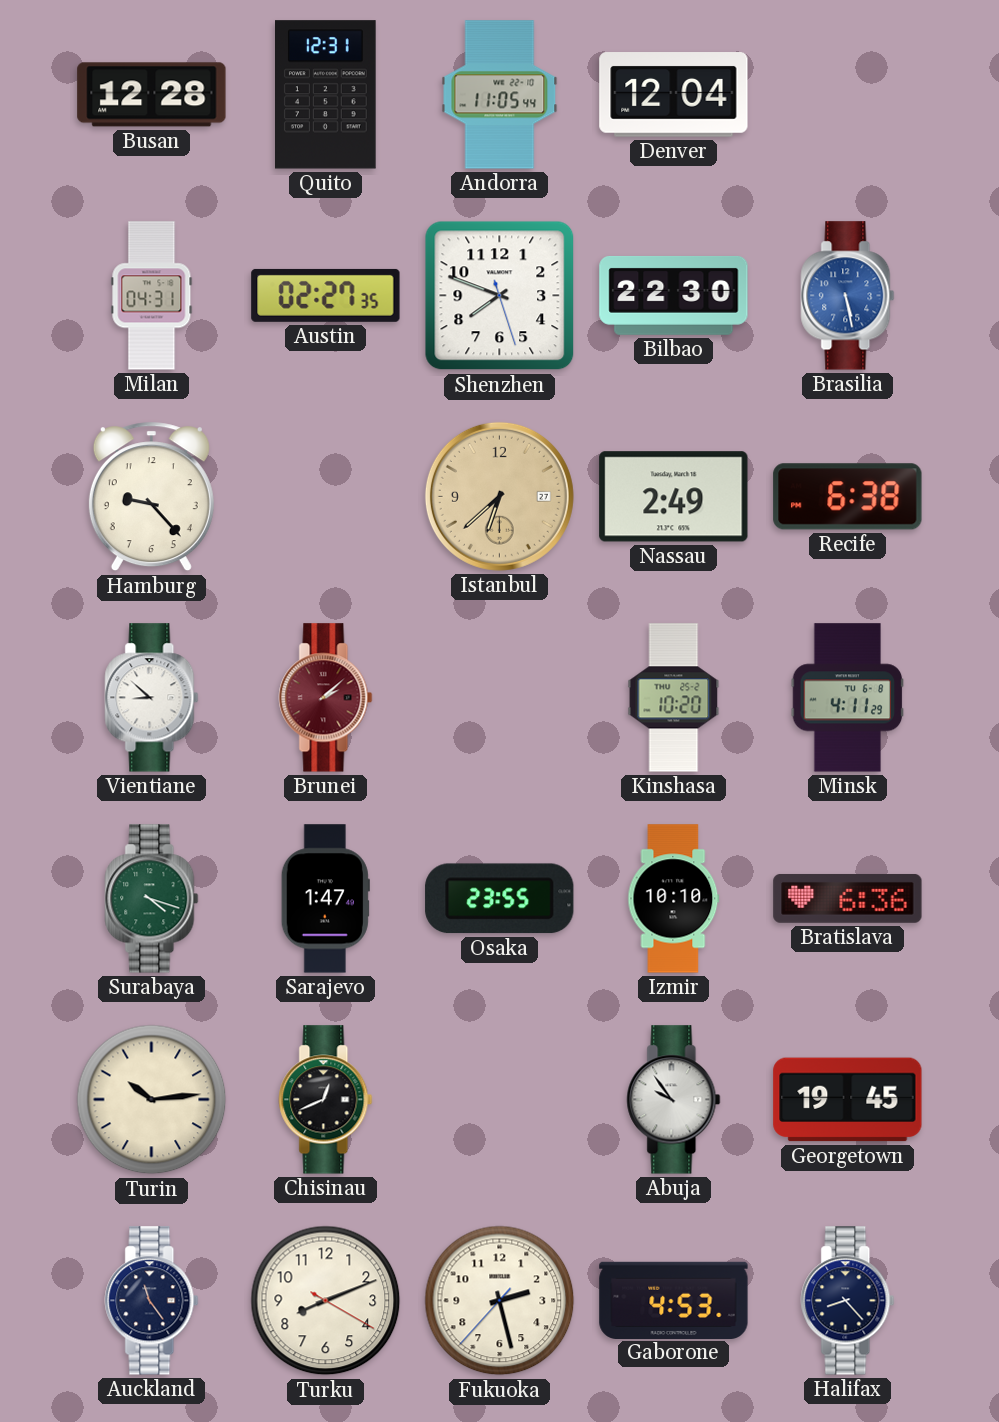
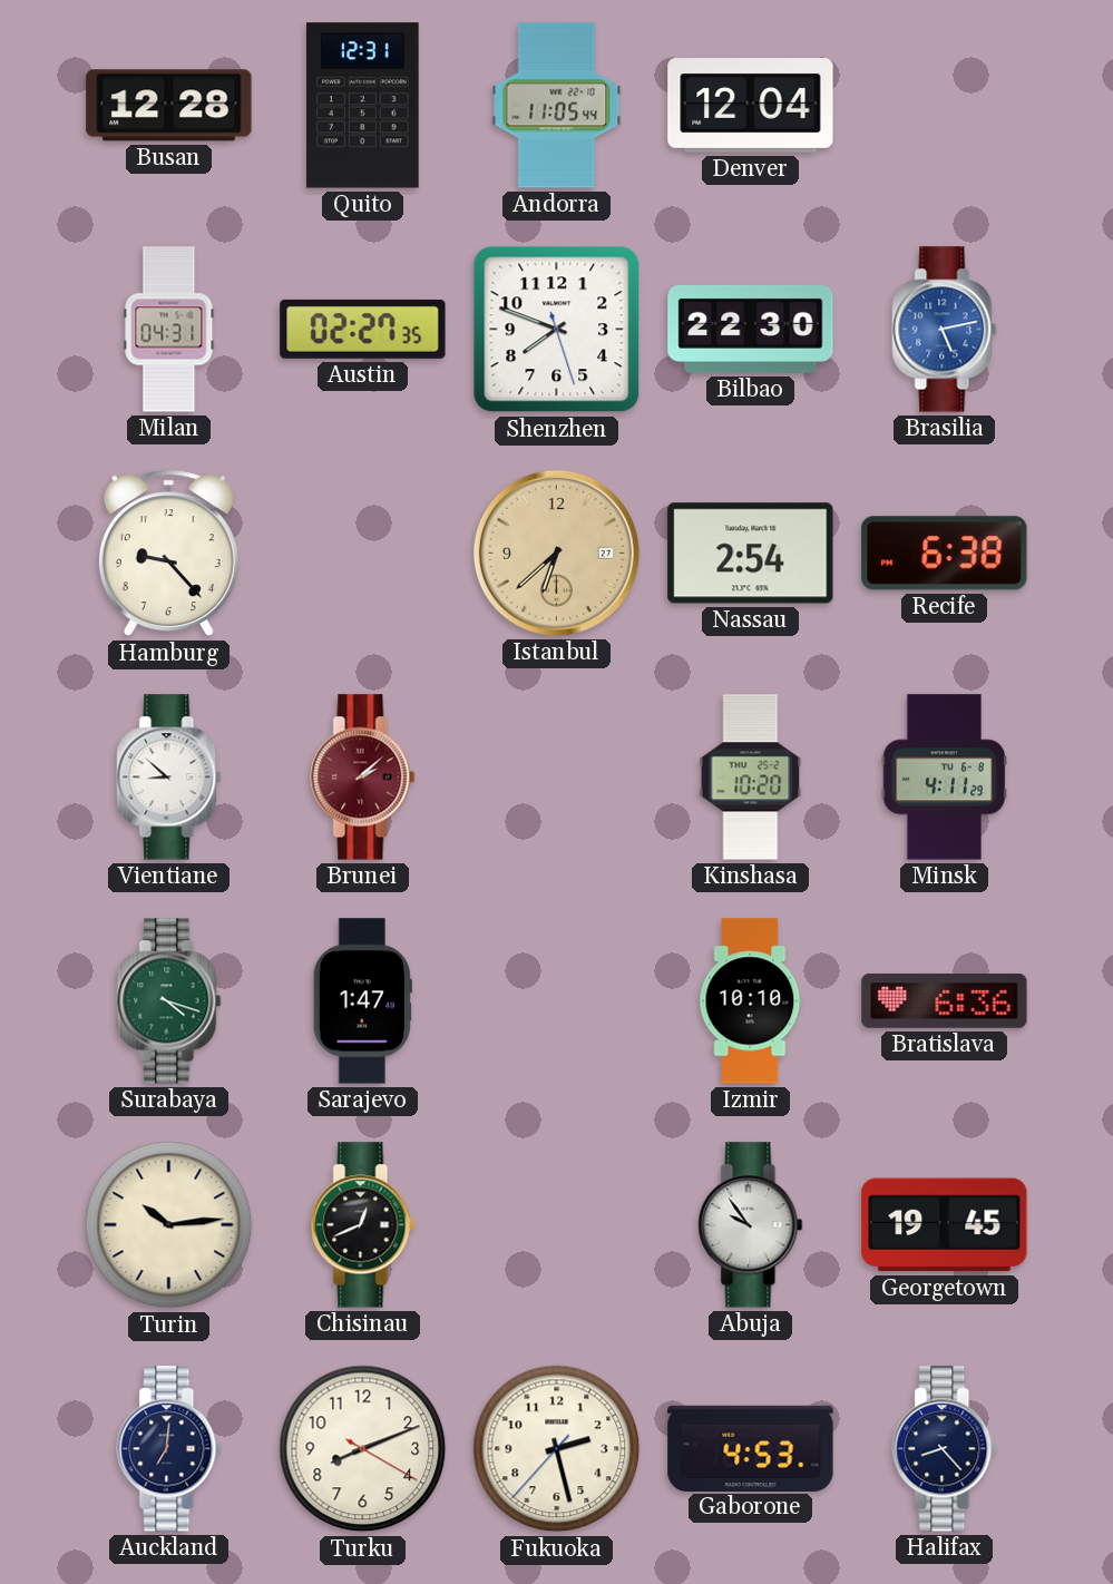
Brasilia: 5:28 -> 5:13 (945, 330)
Nassau: 2:49 -> 2:54 (751, 554)
Osaka: 23:55 -> none (500, 899)
Auckland: 11:24 -> 7:01 (169, 1449)
